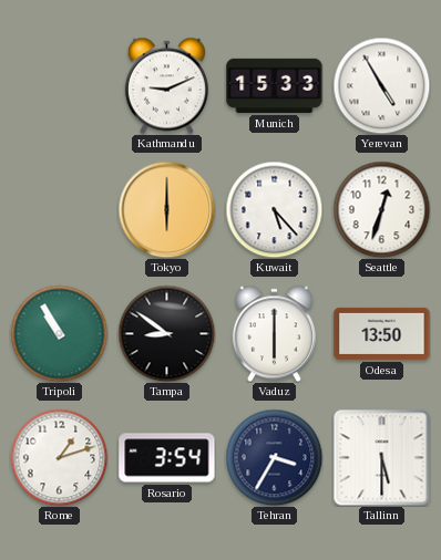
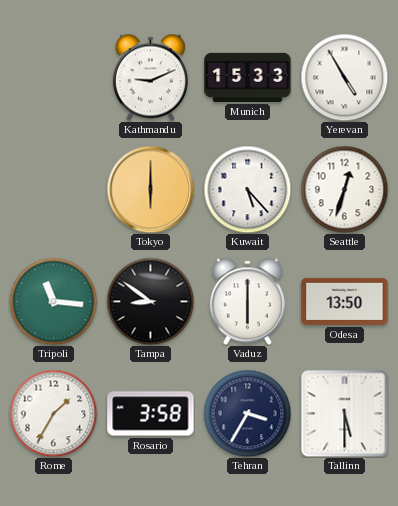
Tripoli: 10:55 -> 11:16 (53, 301)
Rome: 1:12 -> 1:35 (53, 413)
Rosario: 3:54 -> 3:58 (151, 414)
